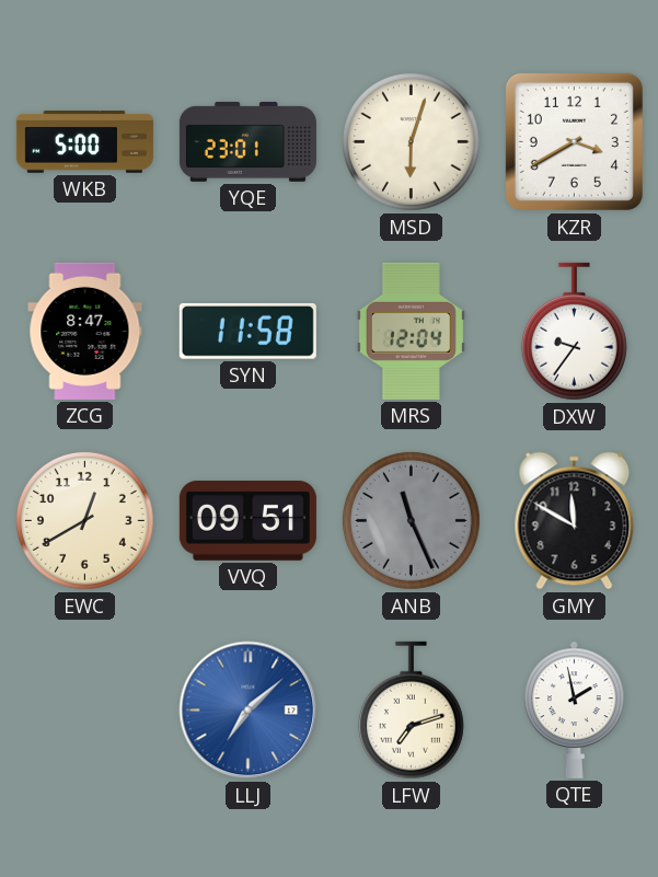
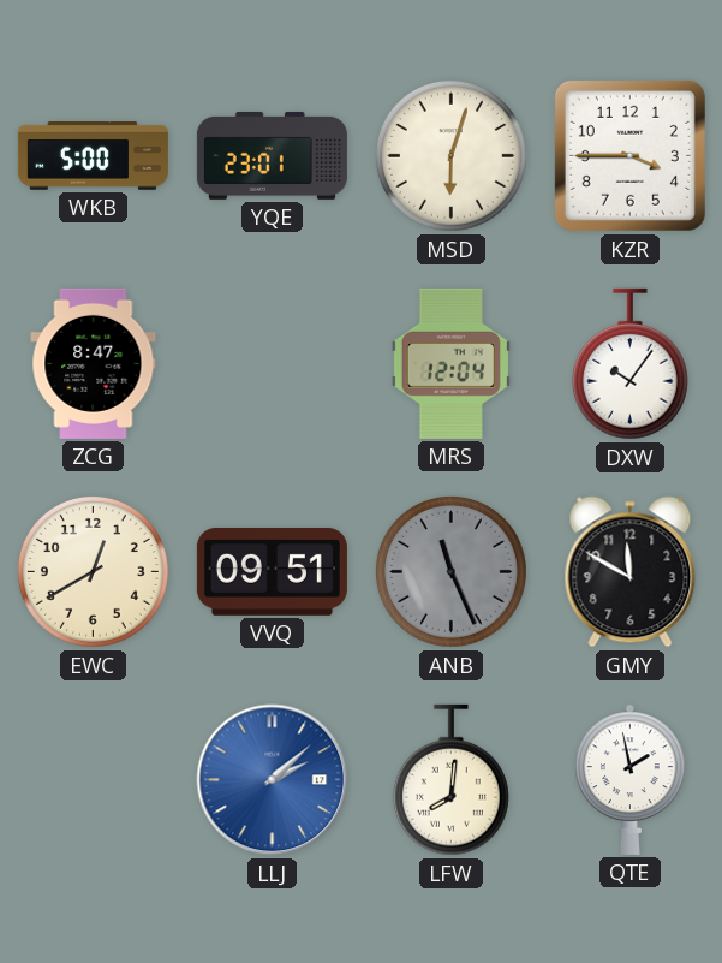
KZR: 3:40 -> 3:45 (629, 155)
SYN: 11:58 -> none (247, 331)
DXW: 9:36 -> 10:06 (629, 364)
LLJ: 7:08 -> 2:08 (273, 780)
LFW: 7:12 -> 8:01 (450, 780)
